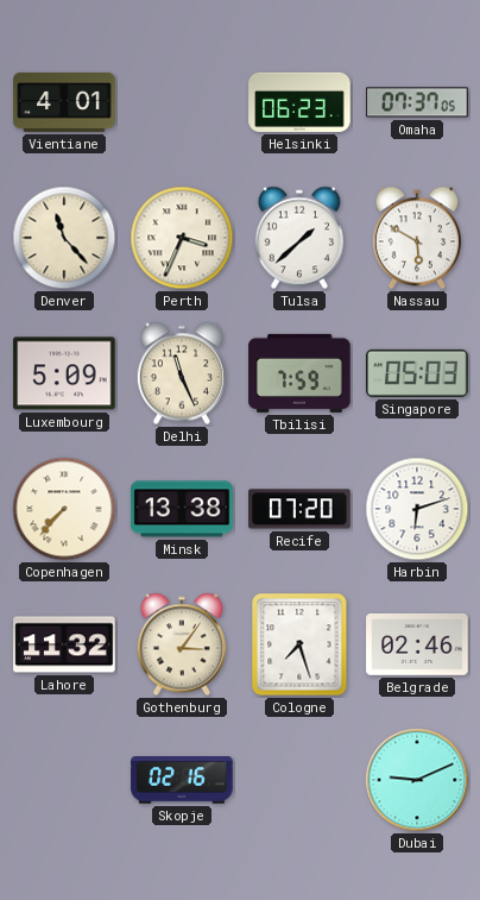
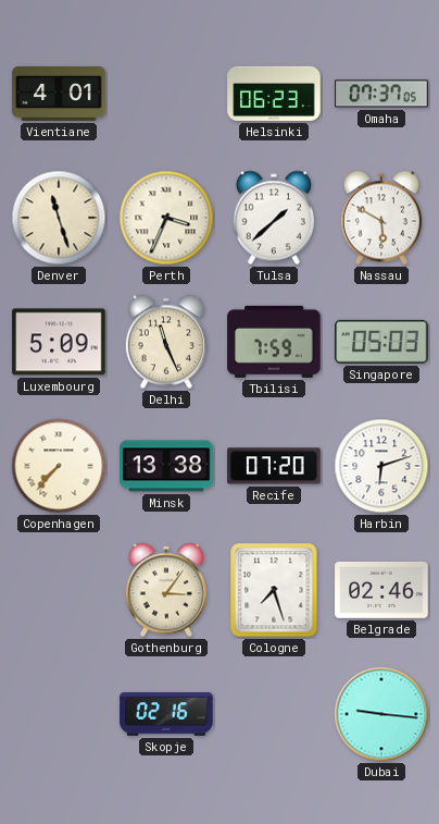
Denver: 11:23 -> 11:27 (59, 218)
Lahore: 11:32 -> none (64, 644)
Dubai: 9:11 -> 9:16 (381, 714)
